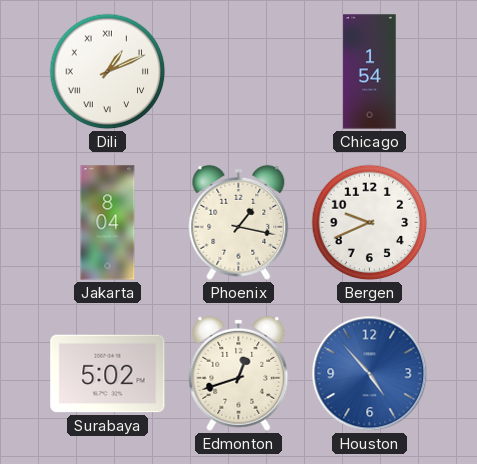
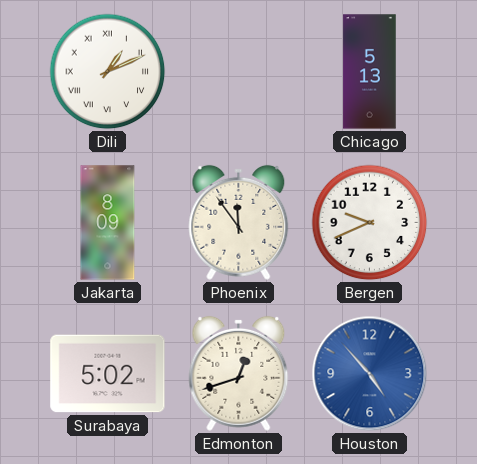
Chicago: 1:54 -> 5:13 (370, 72)
Jakarta: 8:04 -> 8:09 (108, 223)
Phoenix: 1:17 -> 11:54 (239, 222)
